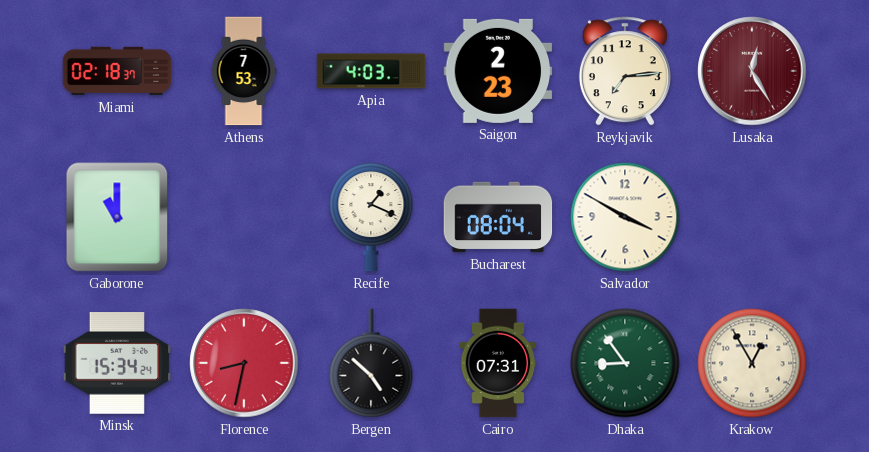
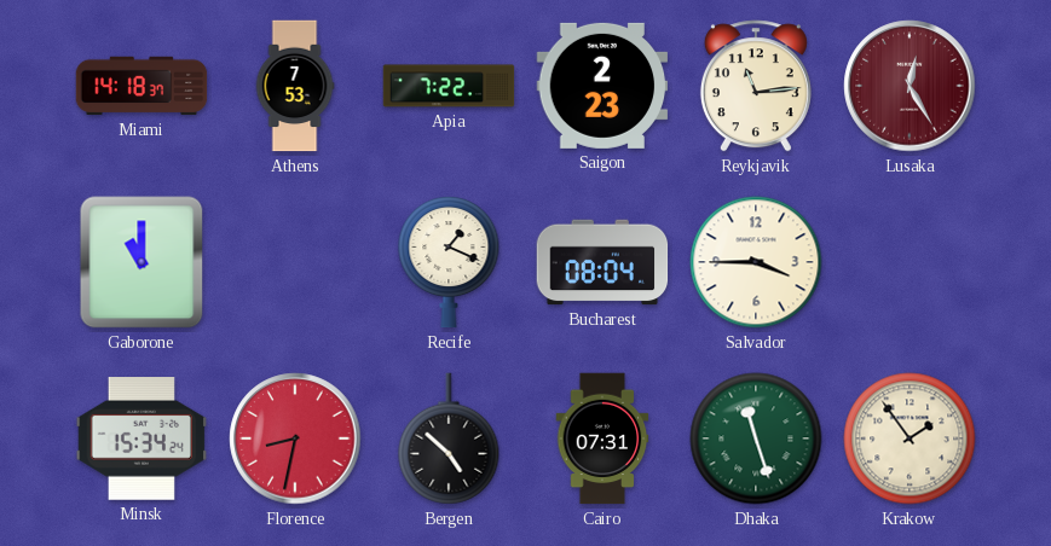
Miami: 02:18 -> 14:18 (142, 86)
Apia: 4:03 -> 7:22 (449, 86)
Reykjavik: 7:14 -> 11:14 (756, 86)
Salvador: 3:50 -> 3:45 (756, 262)
Dhaka: 8:54 -> 11:27 (756, 438)
Krakow: 12:55 -> 1:54 (909, 438)
